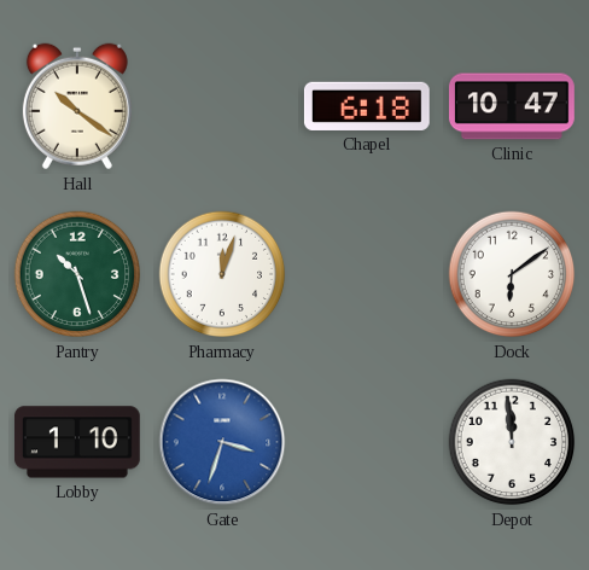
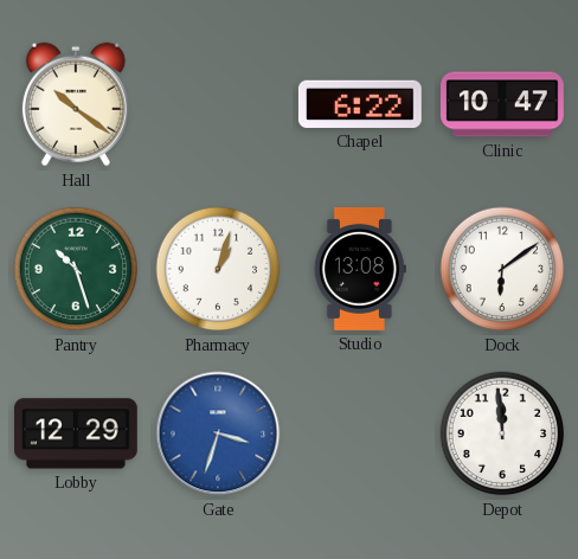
Chapel: 6:18 -> 6:22 (360, 104)
Pharmacy: 12:03 -> 1:03 (218, 269)
Studio: none -> 13:08 (360, 269)
Lobby: 1:10 -> 12:29 (76, 433)
